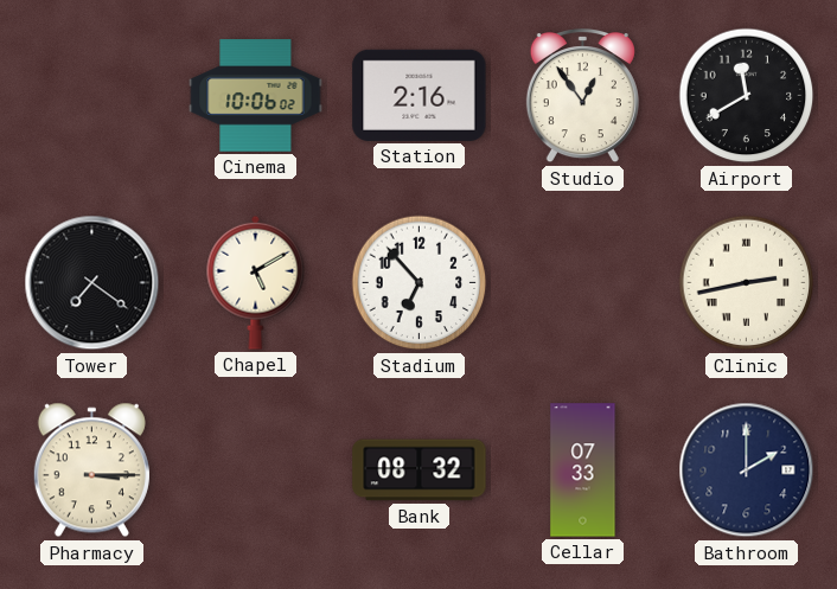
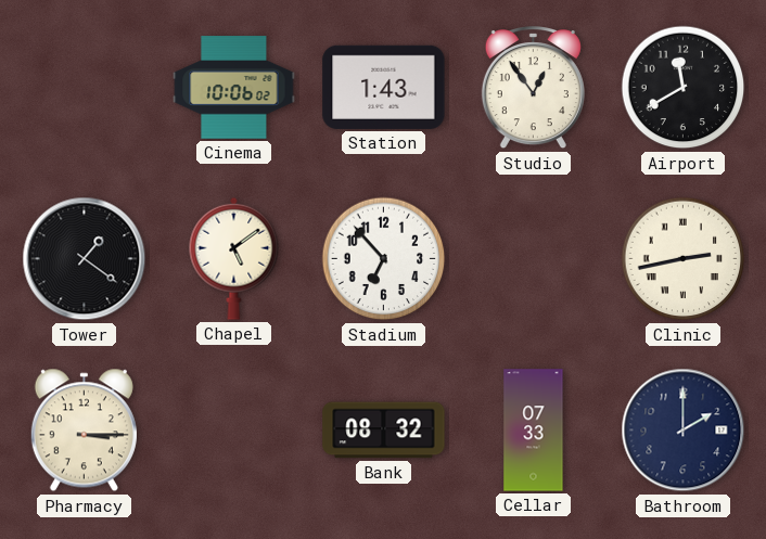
Station: 2:16 -> 1:43 (384, 87)
Tower: 7:21 -> 1:21 (85, 259)
Chapel: 5:10 -> 5:09 (234, 258)
